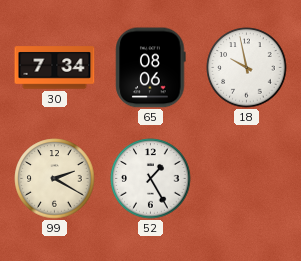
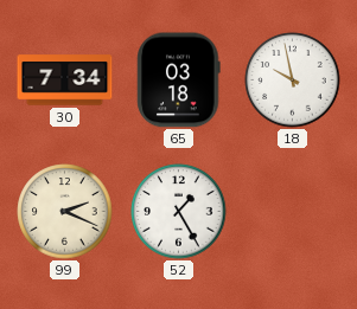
65: 08:06 -> 03:18 (179, 81)
99: 2:20 -> 2:19 (65, 212)
